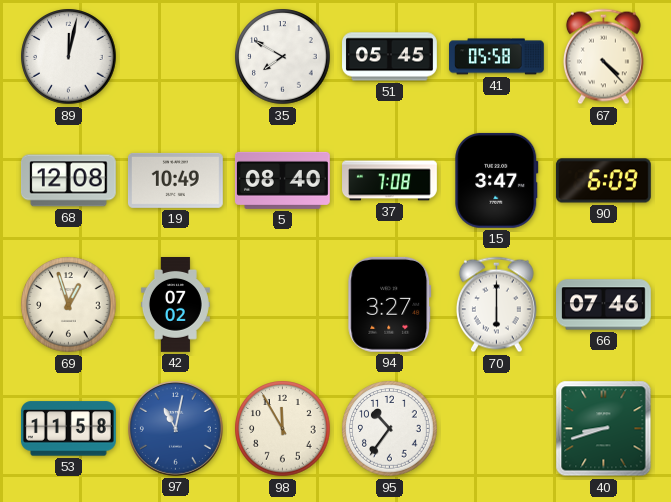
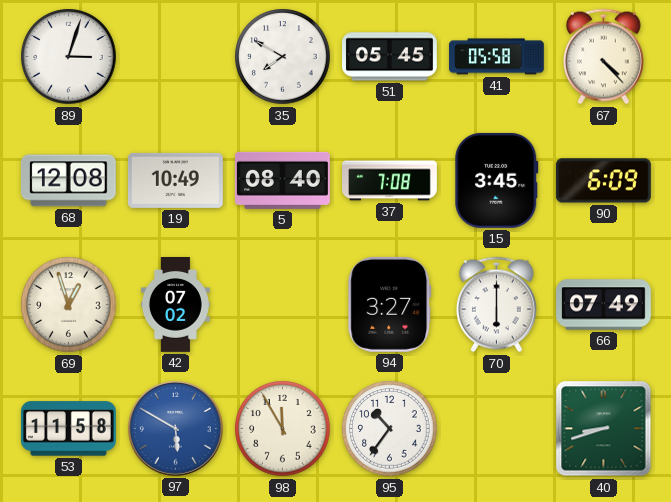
89: 12:02 -> 3:03 (69, 57)
15: 3:47 -> 3:45 (497, 180)
66: 07:46 -> 07:49 (604, 305)
97: 11:02 -> 5:50 (175, 428)
